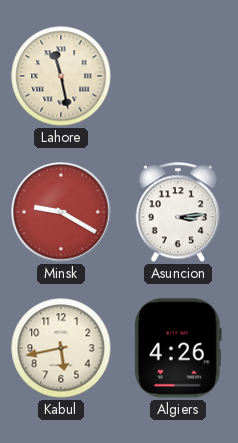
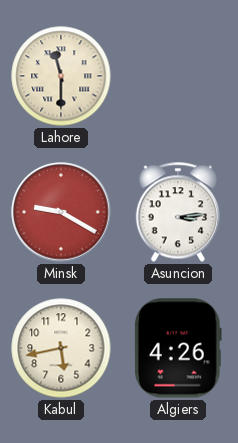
Lahore: 11:28 -> 11:30 (61, 76)
